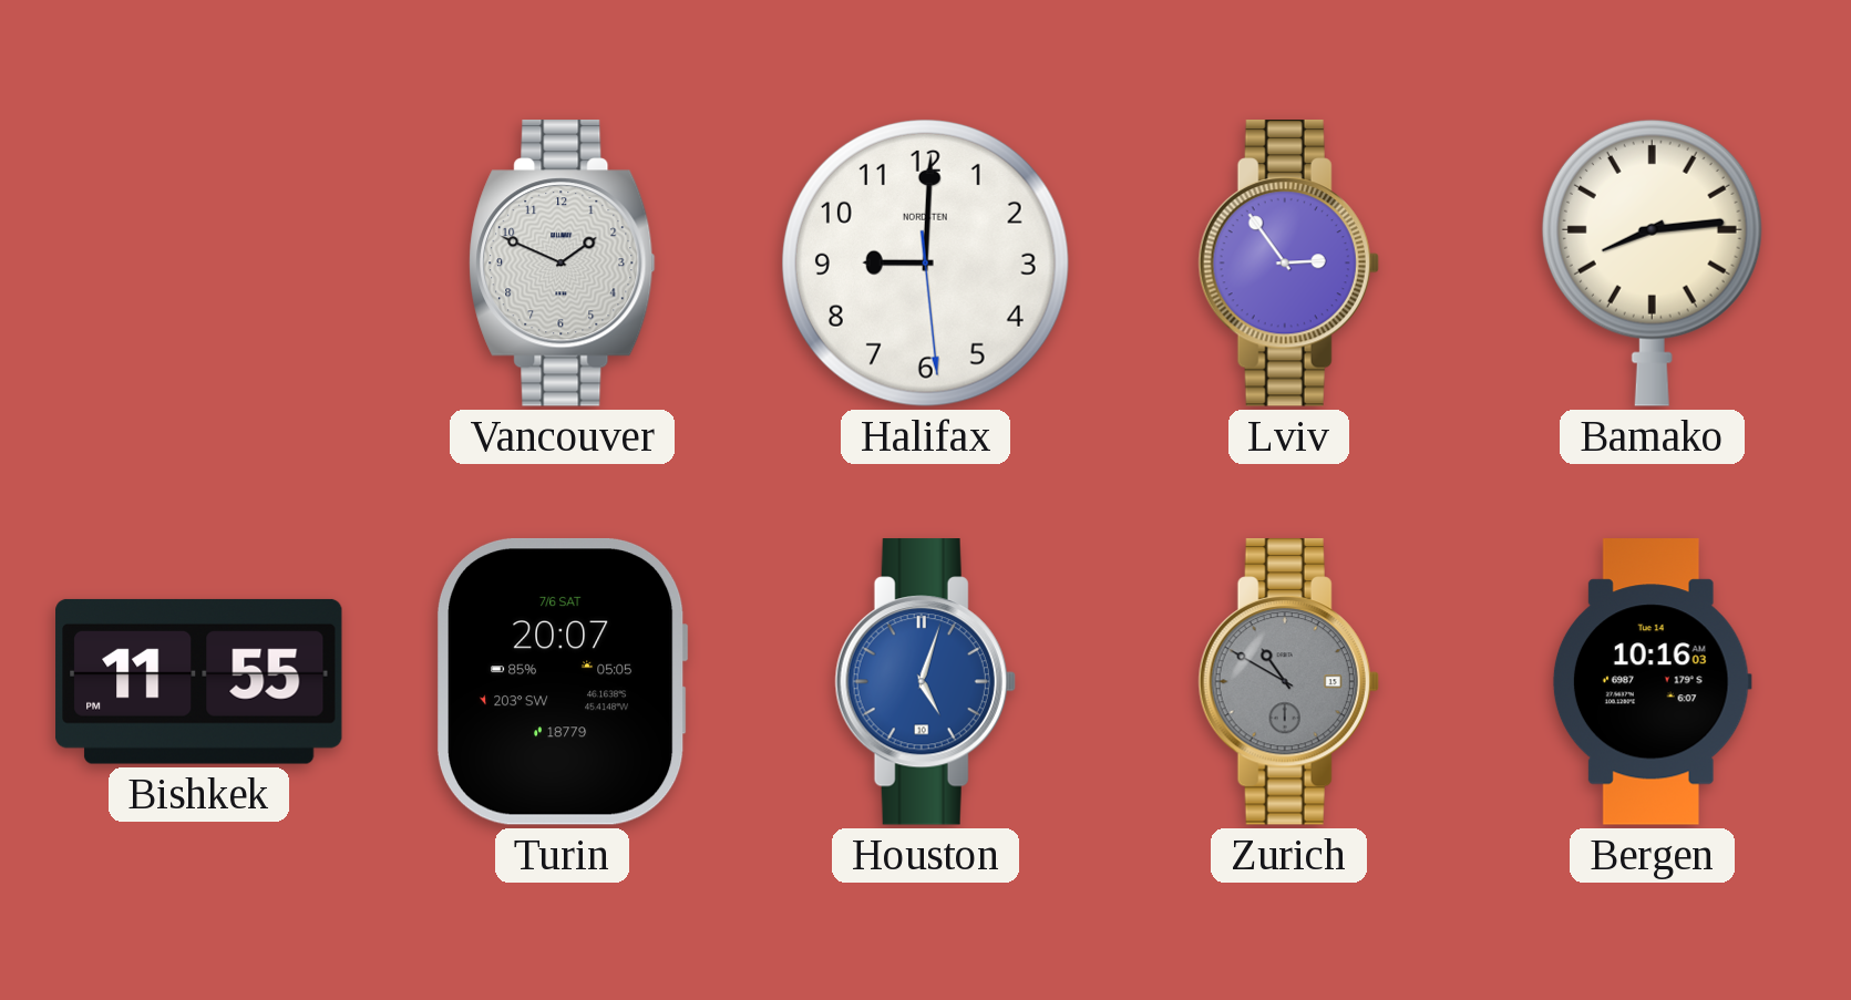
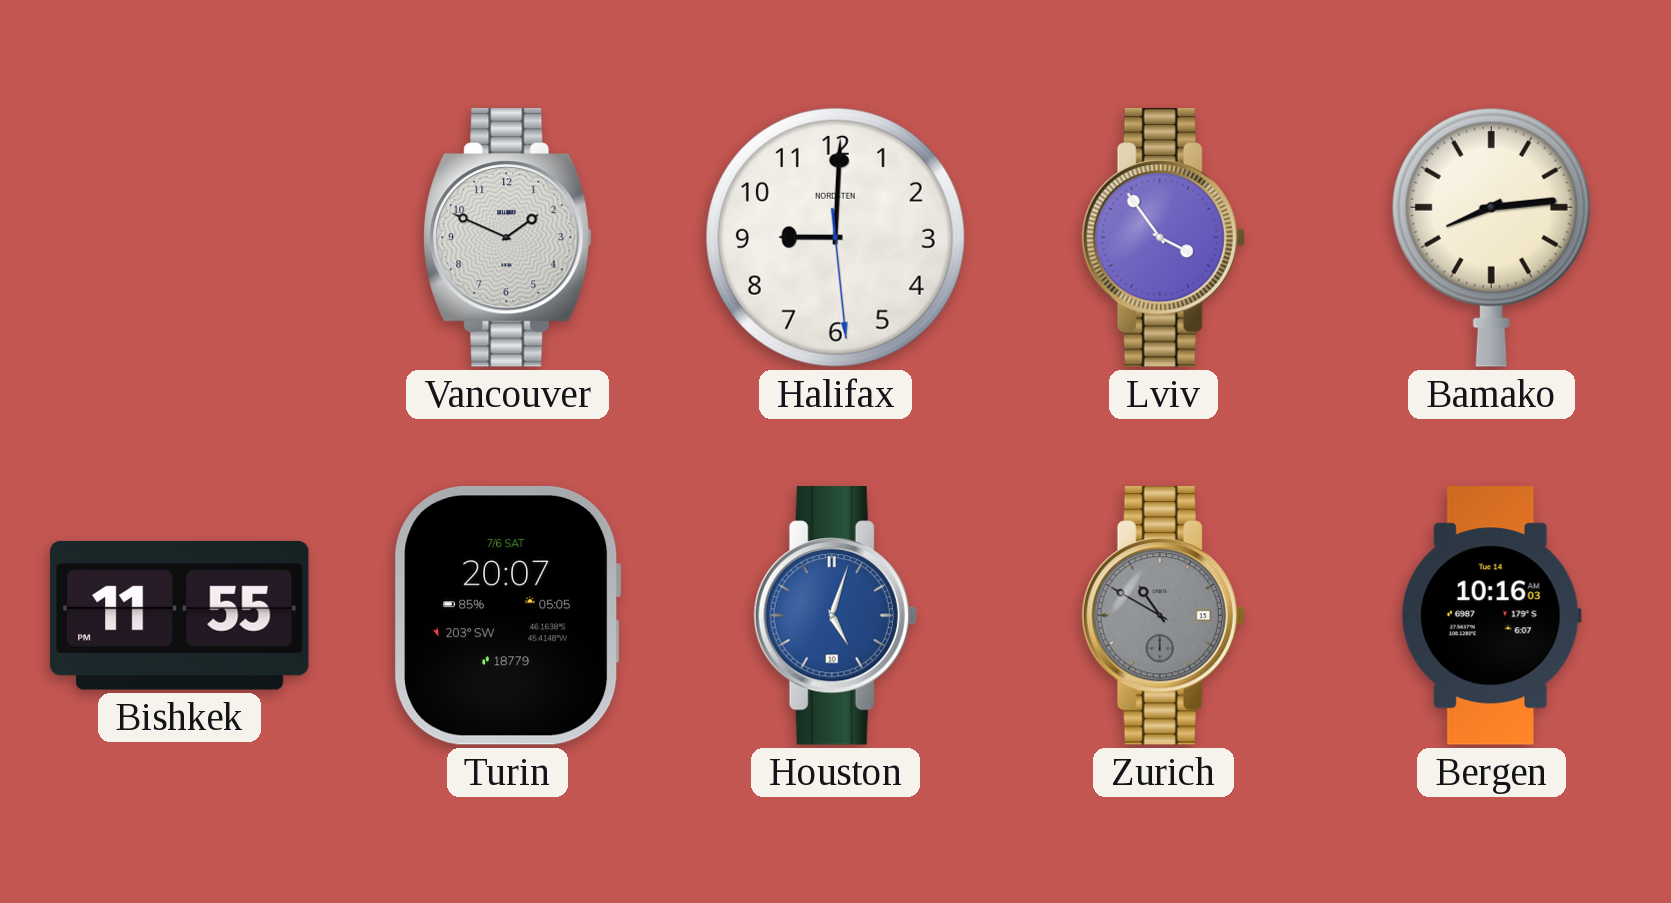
Lviv: 2:54 -> 3:54 (1163, 238)
